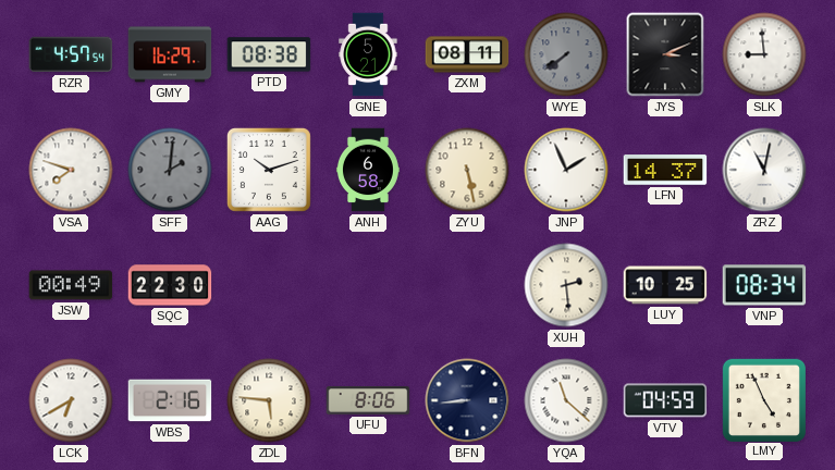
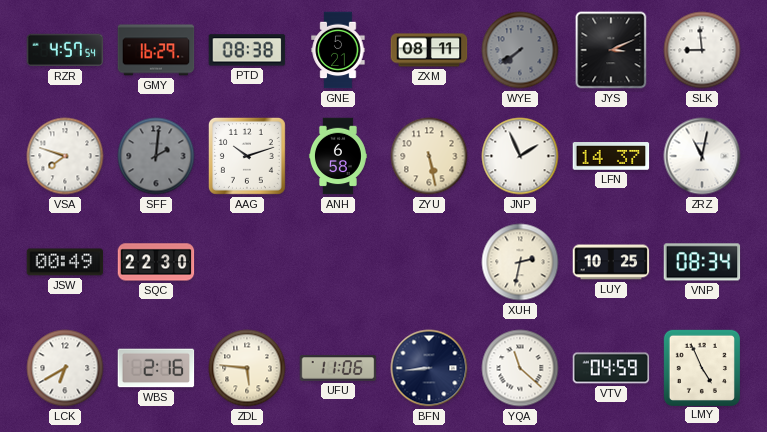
XUH: 2:29 -> 2:32 (520, 262)
UFU: 8:06 -> 11:06 (338, 368)
